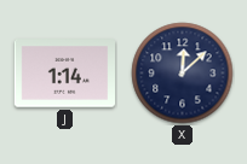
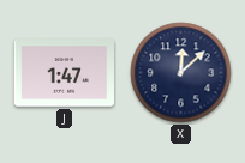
J: 1:14 -> 1:47 (65, 73)
